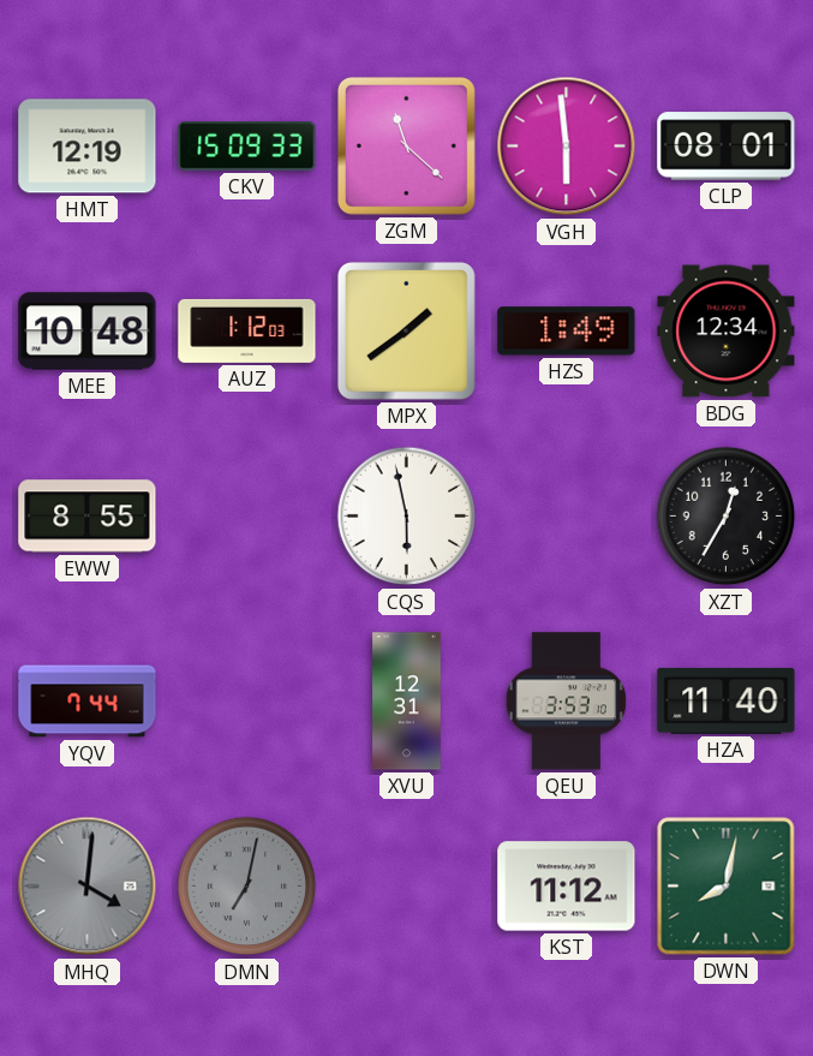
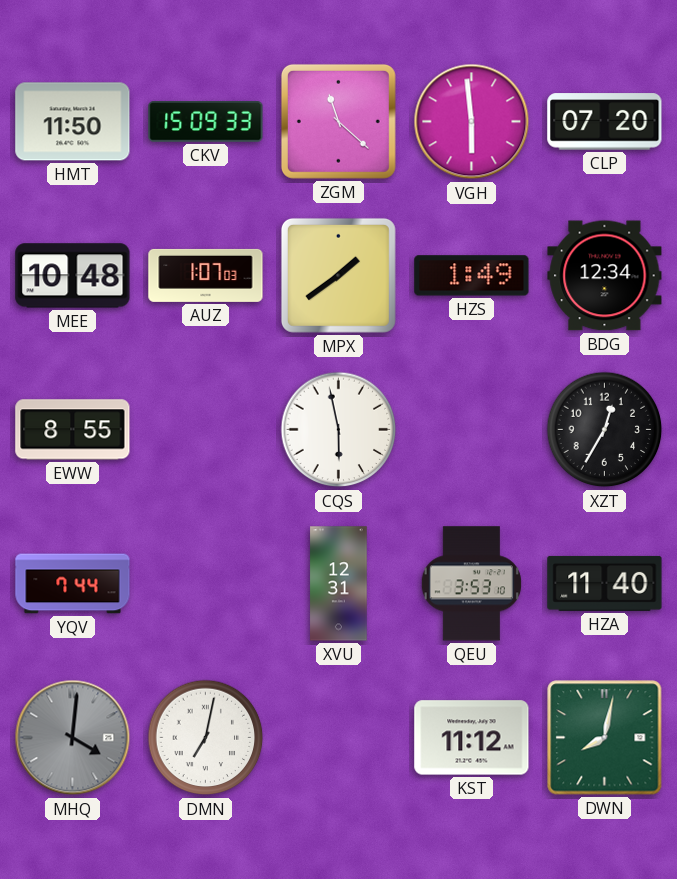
HMT: 12:19 -> 11:50 (73, 122)
CLP: 08:01 -> 07:20 (605, 122)
AUZ: 1:12 -> 1:07 (206, 275)
DMN dial: grey -> white (206, 738)
